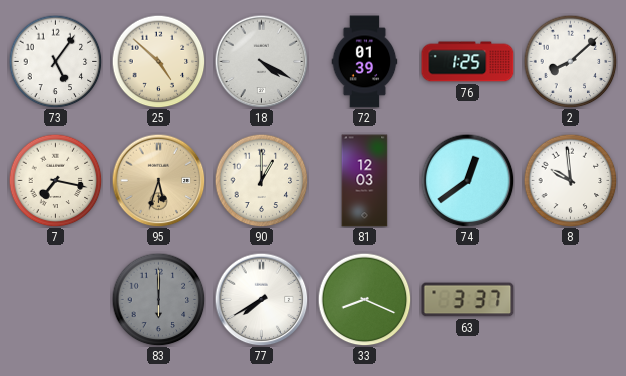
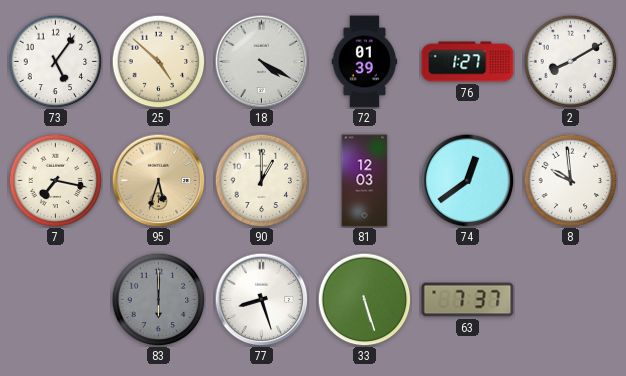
76: 1:25 -> 1:27 (468, 62)
2: 8:08 -> 8:10 (570, 61)
77: 7:40 -> 8:27 (261, 299)
33: 8:19 -> 5:27 (364, 299)
63: 3:37 -> 7:37 (468, 300)
